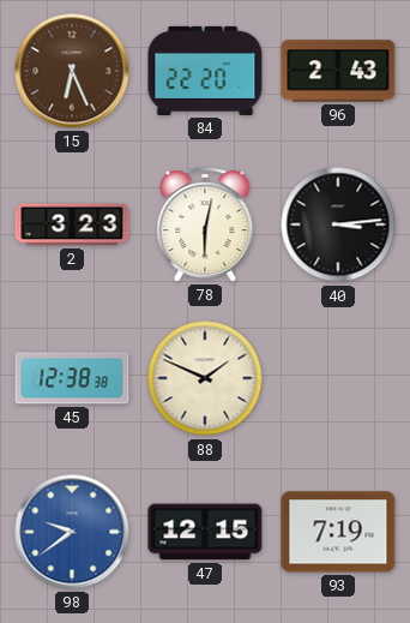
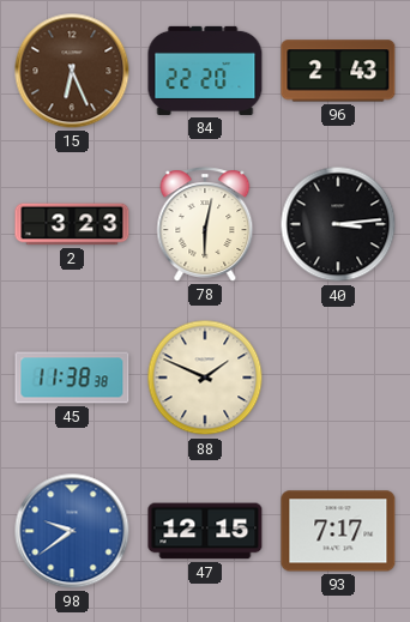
45: 12:38 -> 11:38 (72, 378)
93: 7:19 -> 7:17 (338, 531)
